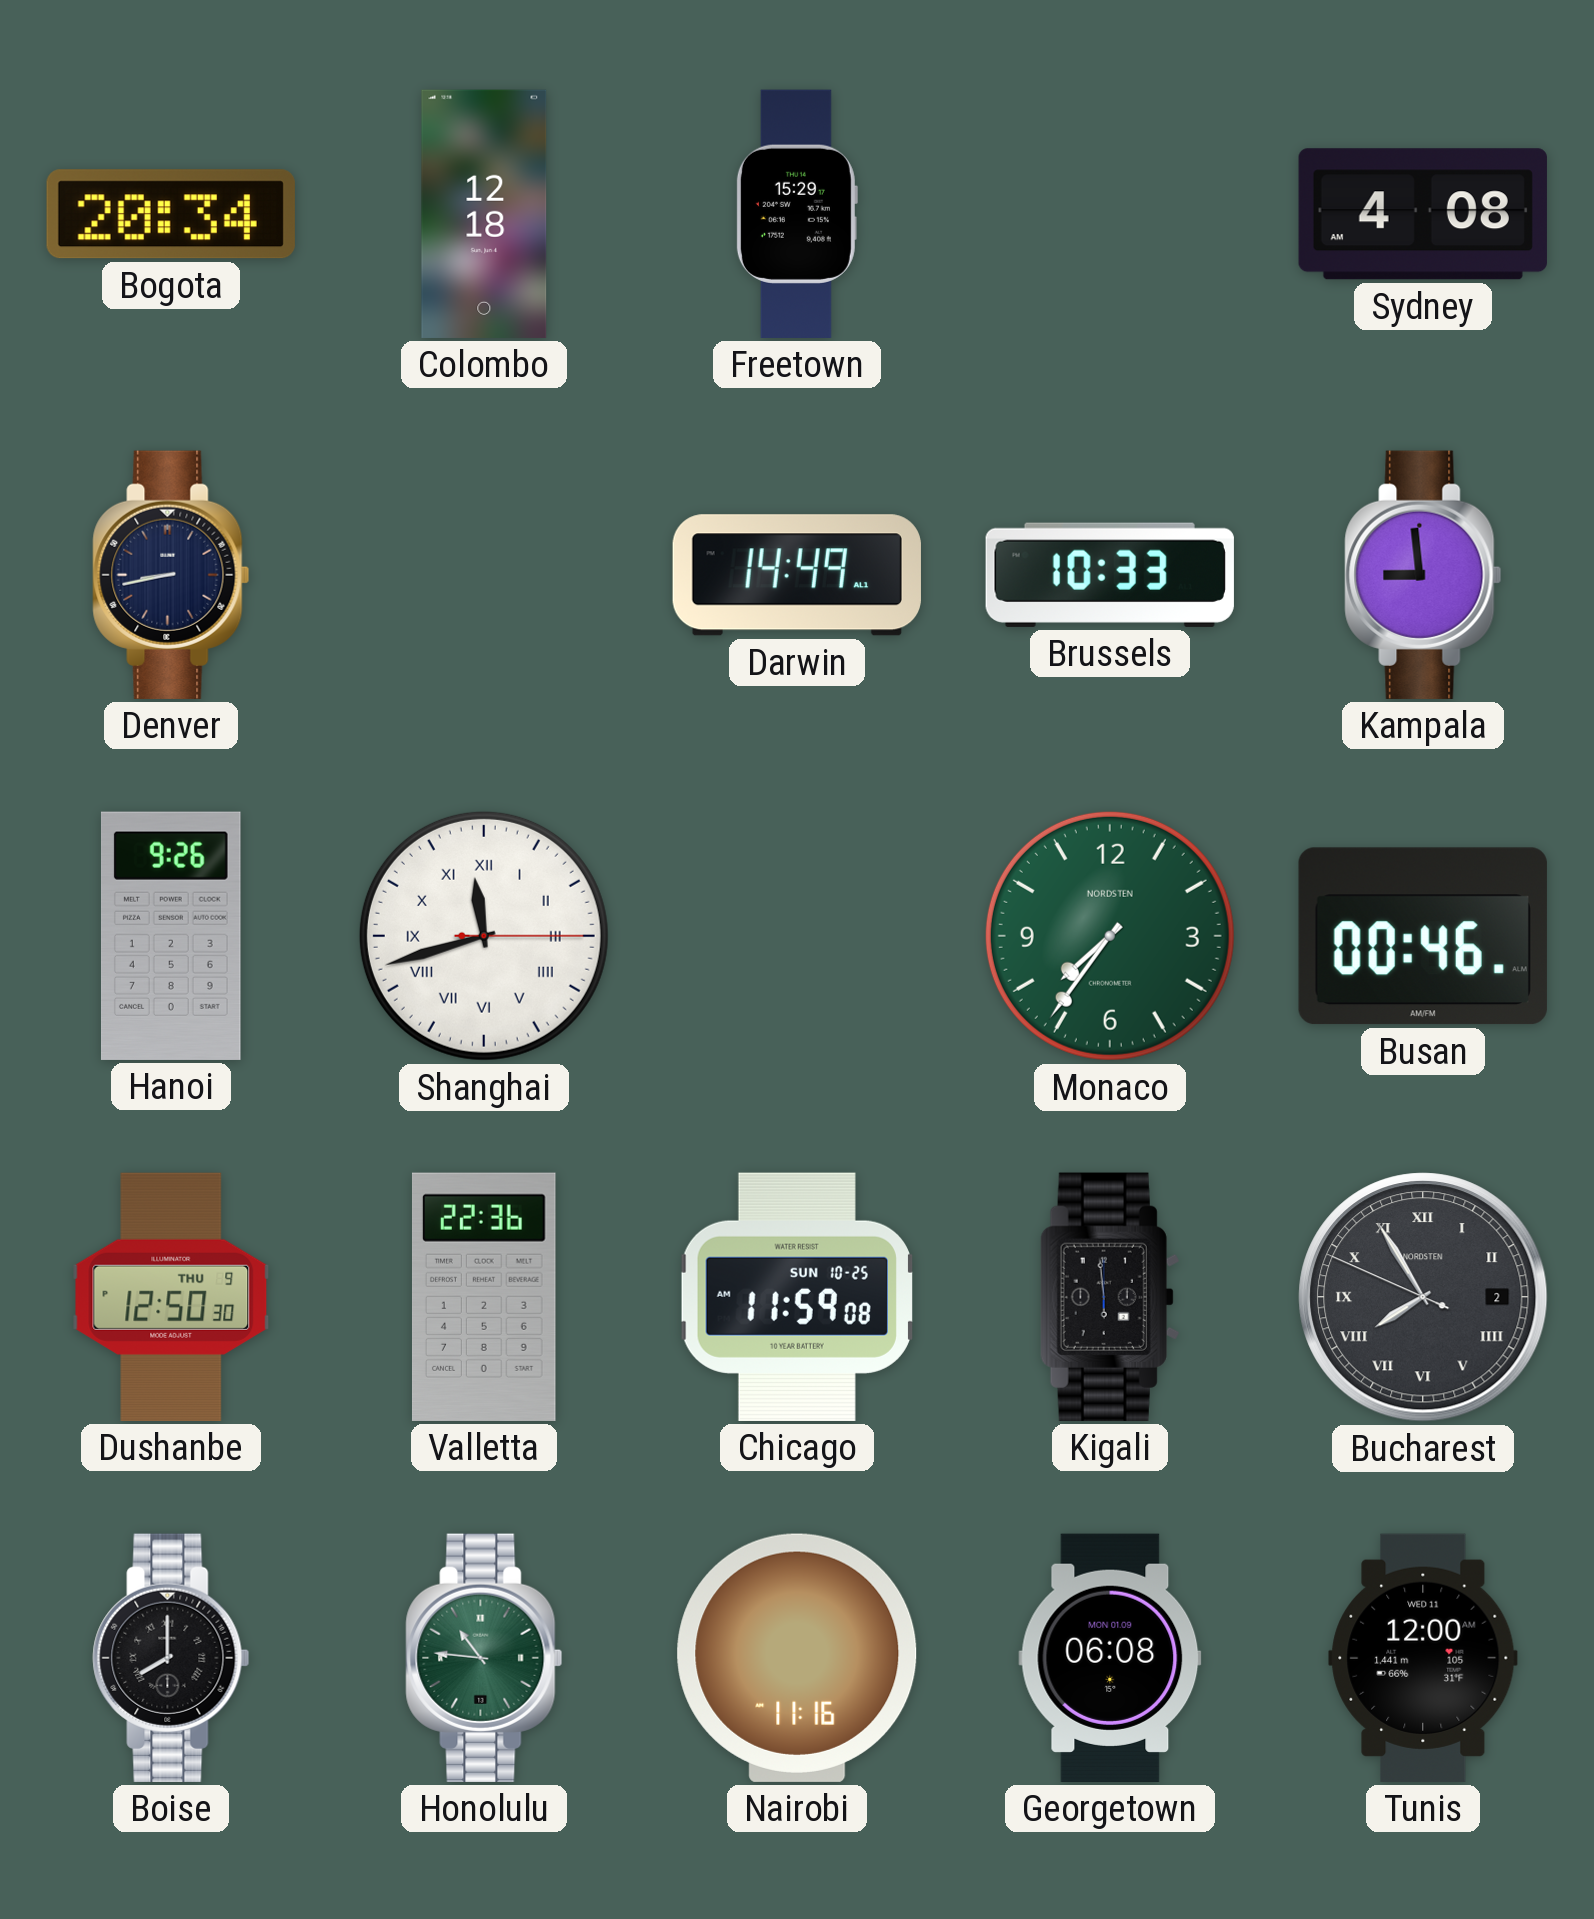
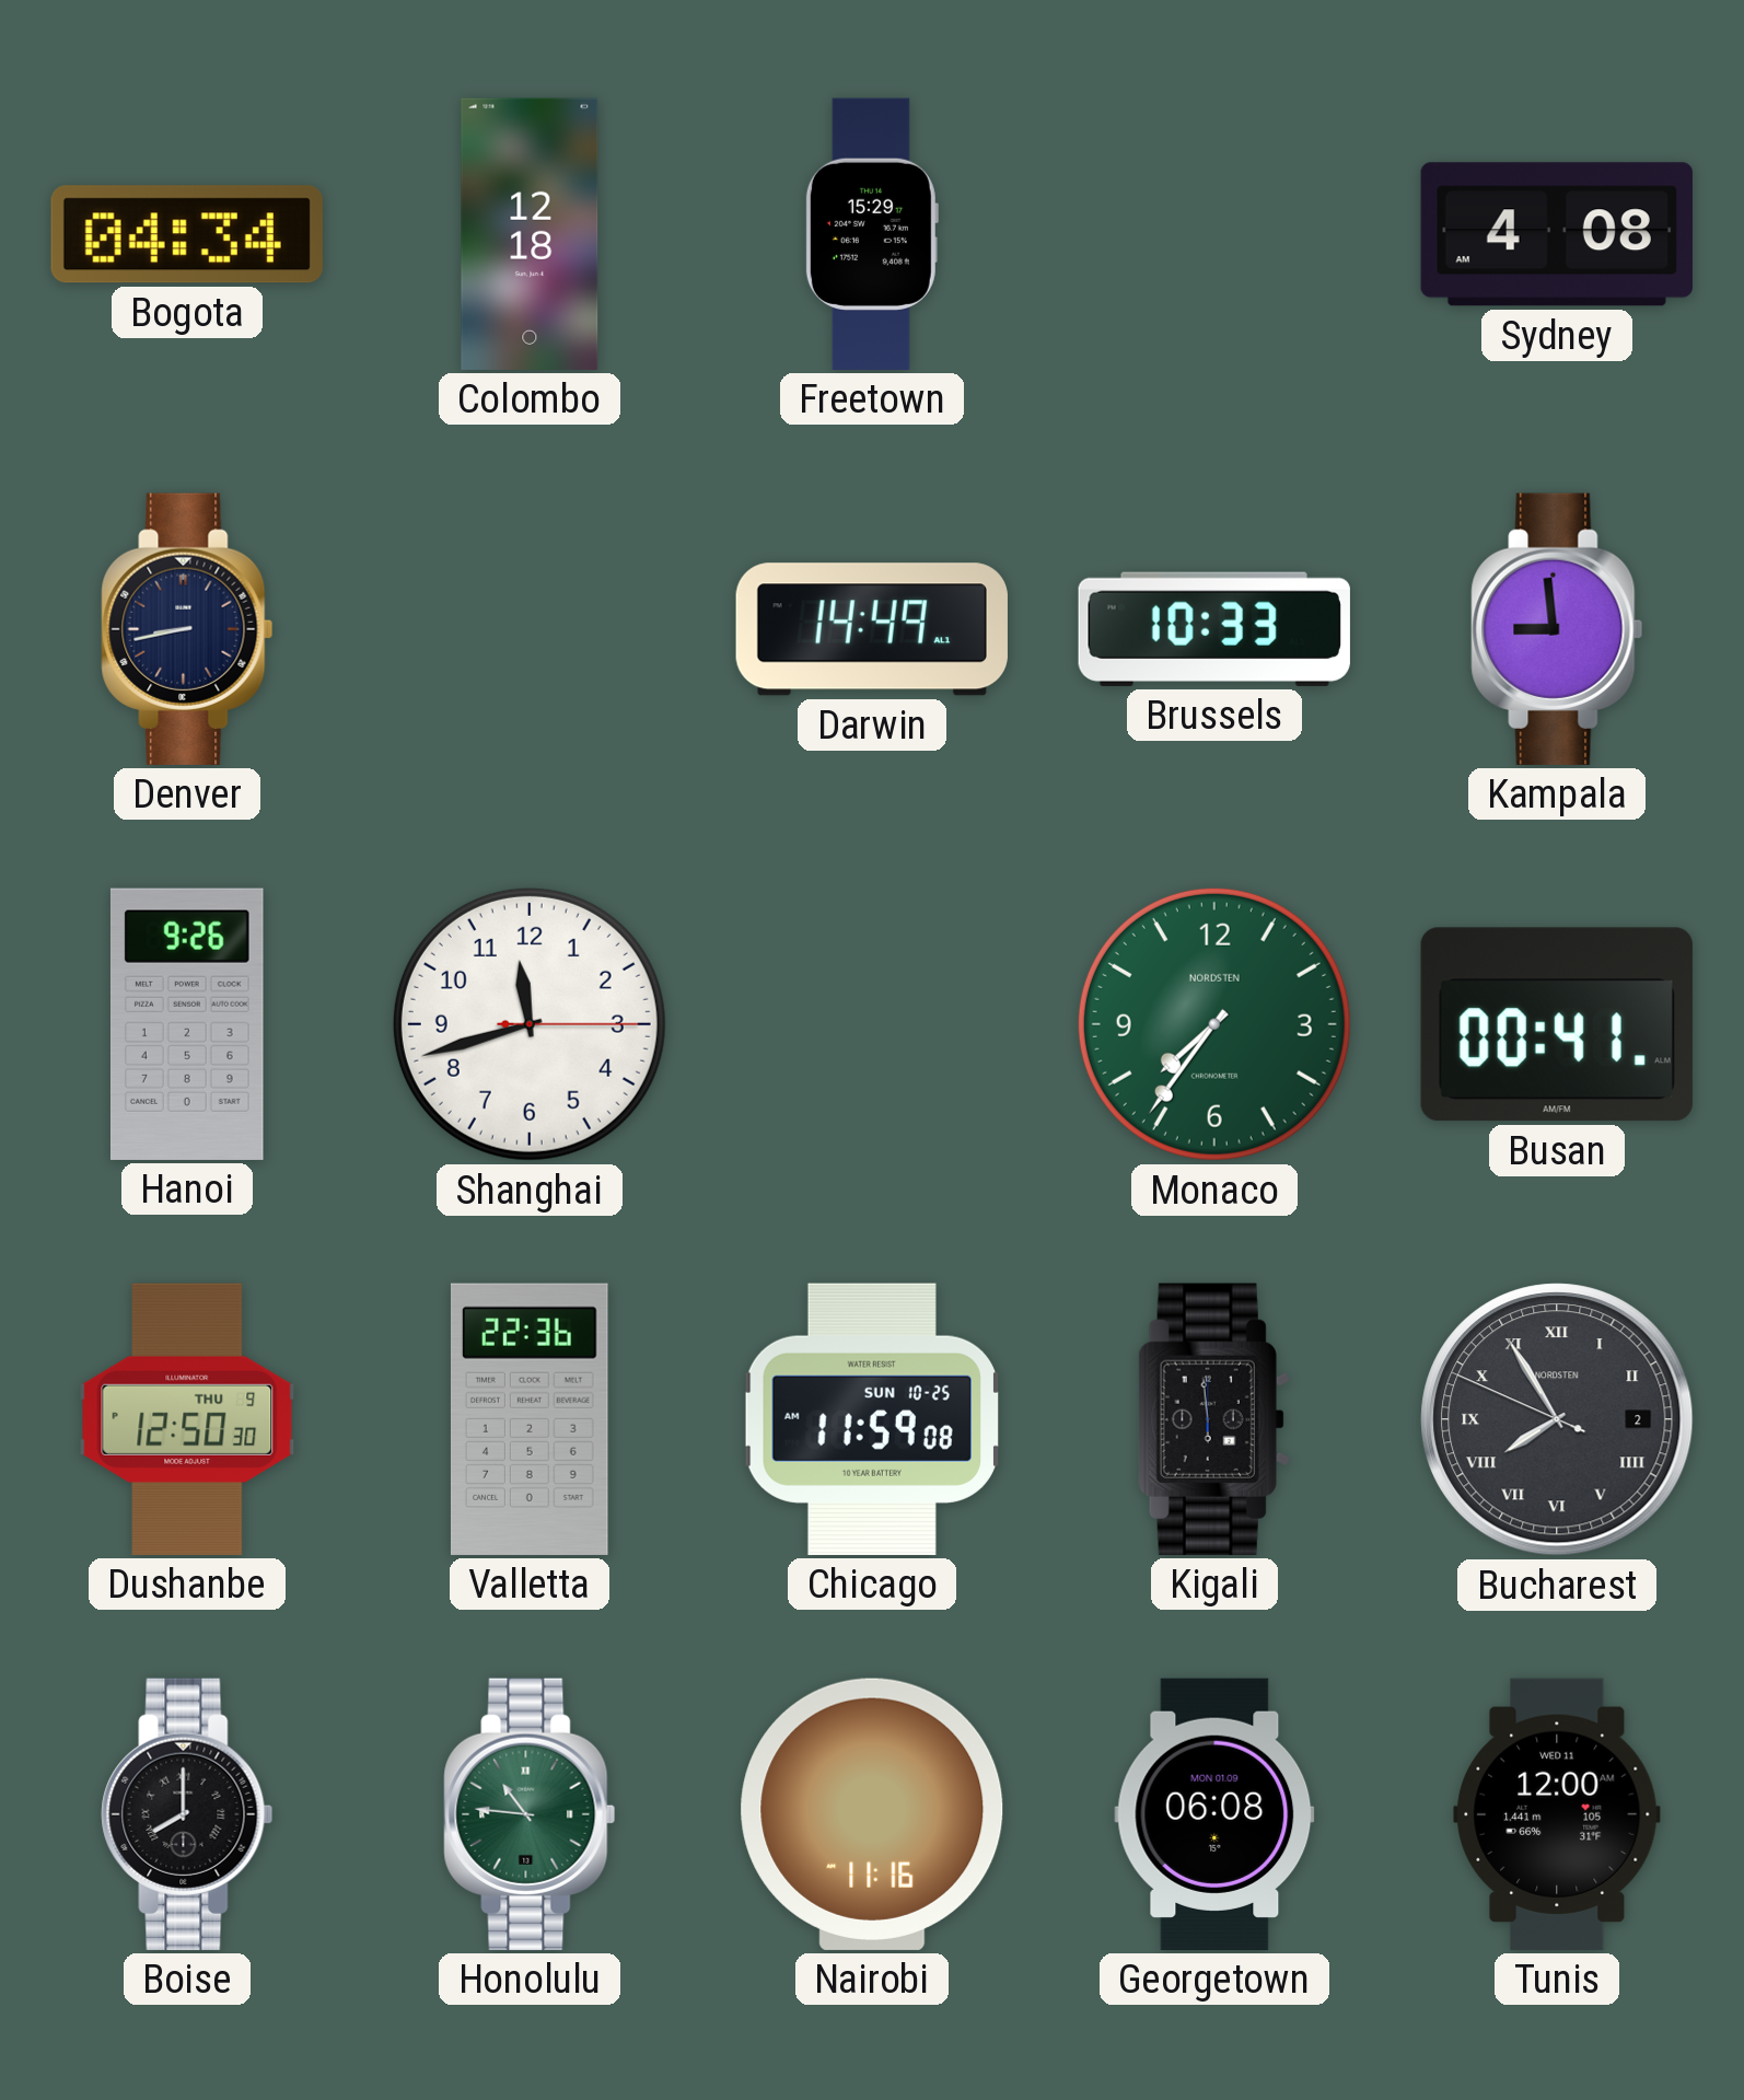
Bogota: 20:34 -> 04:34 (187, 234)
Shanghai numerals: Roman -> Arabic (530, 1024)
Busan: 00:46 -> 00:41 (1557, 1024)
